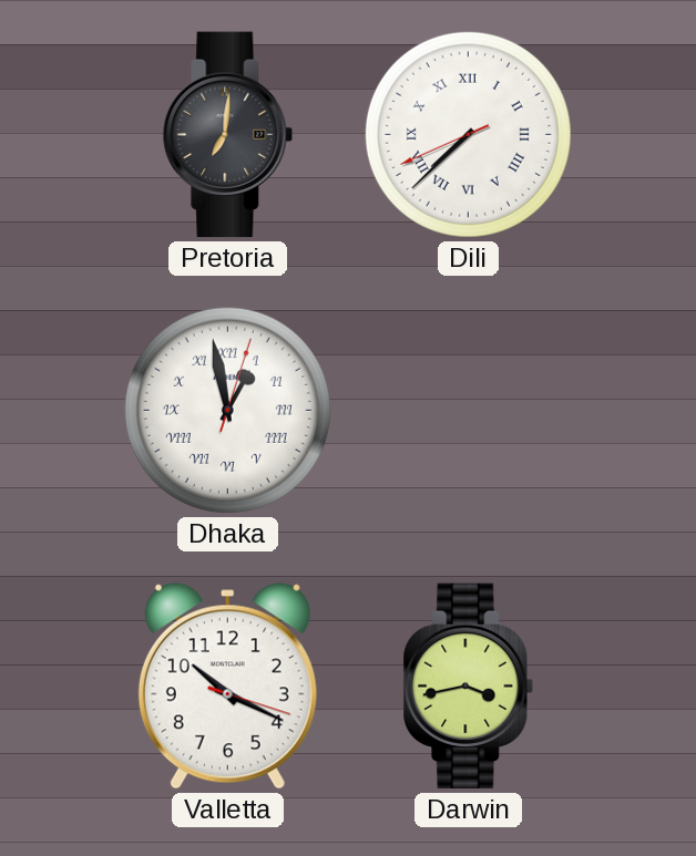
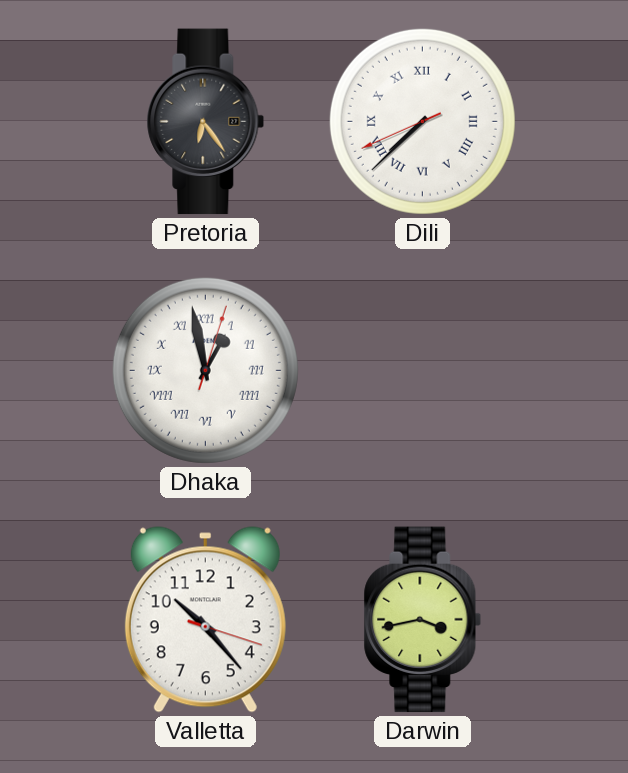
Pretoria: 7:01 -> 6:24 (206, 122)
Valletta: 10:19 -> 10:23 (205, 620)
